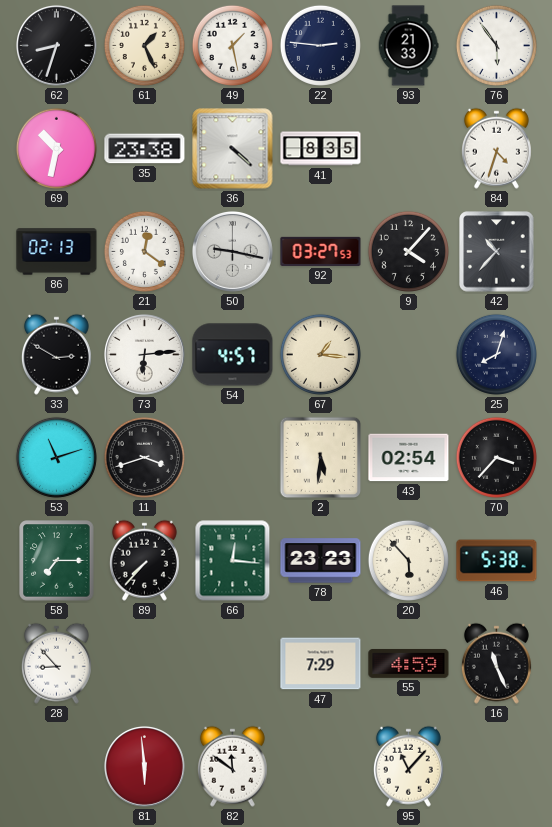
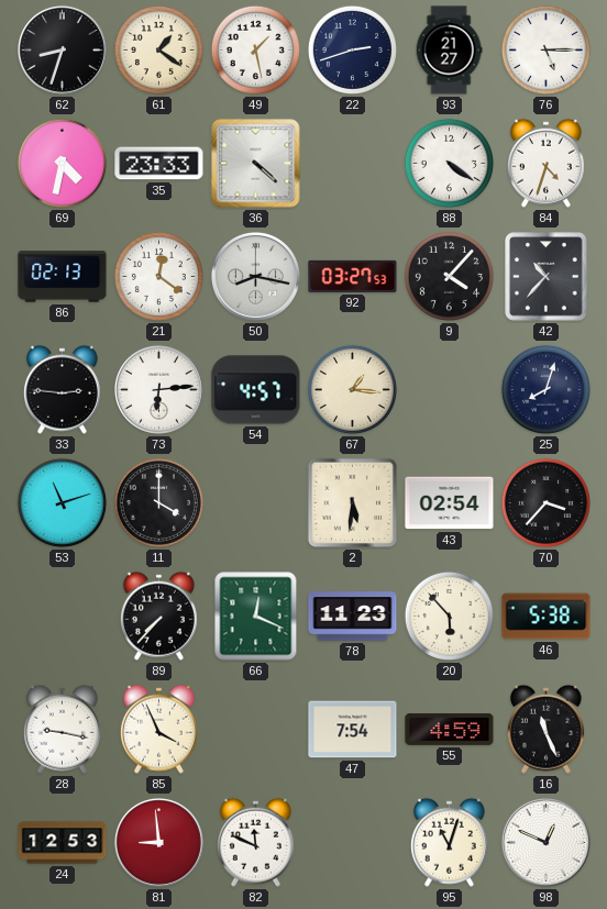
61: 1:26 -> 1:21 (158, 49)
22: 2:46 -> 2:42 (352, 49)
93: 21:33 -> 21:27 (449, 51)
76: 5:54 -> 5:15 (545, 49)
69: 10:32 -> 4:32 (62, 163)
35: 23:38 -> 23:33 (159, 164)
41: 8:35 -> none (321, 149)
88: none -> 4:21 (449, 163)
50: 9:17 -> 8:17 (255, 276)
33: 2:50 -> 2:46 (62, 389)
11: 3:42 -> 4:00 (158, 502)
58: 7:15 -> none (57, 561)
66: 12:16 -> 12:19 (256, 617)
78: 23:23 -> 11:23 (353, 617)
28: 8:53 -> 9:17 (62, 729)
85: none -> 3:56 (158, 729)
47: 7:29 -> 7:54 (353, 730)
24: none -> 12:53 (63, 843)
81: 5:59 -> 8:59 (158, 842)
82: 11:51 -> 11:49 (255, 842)
95: 11:07 -> 11:03 (449, 842)
98: none -> 12:49 (545, 842)
